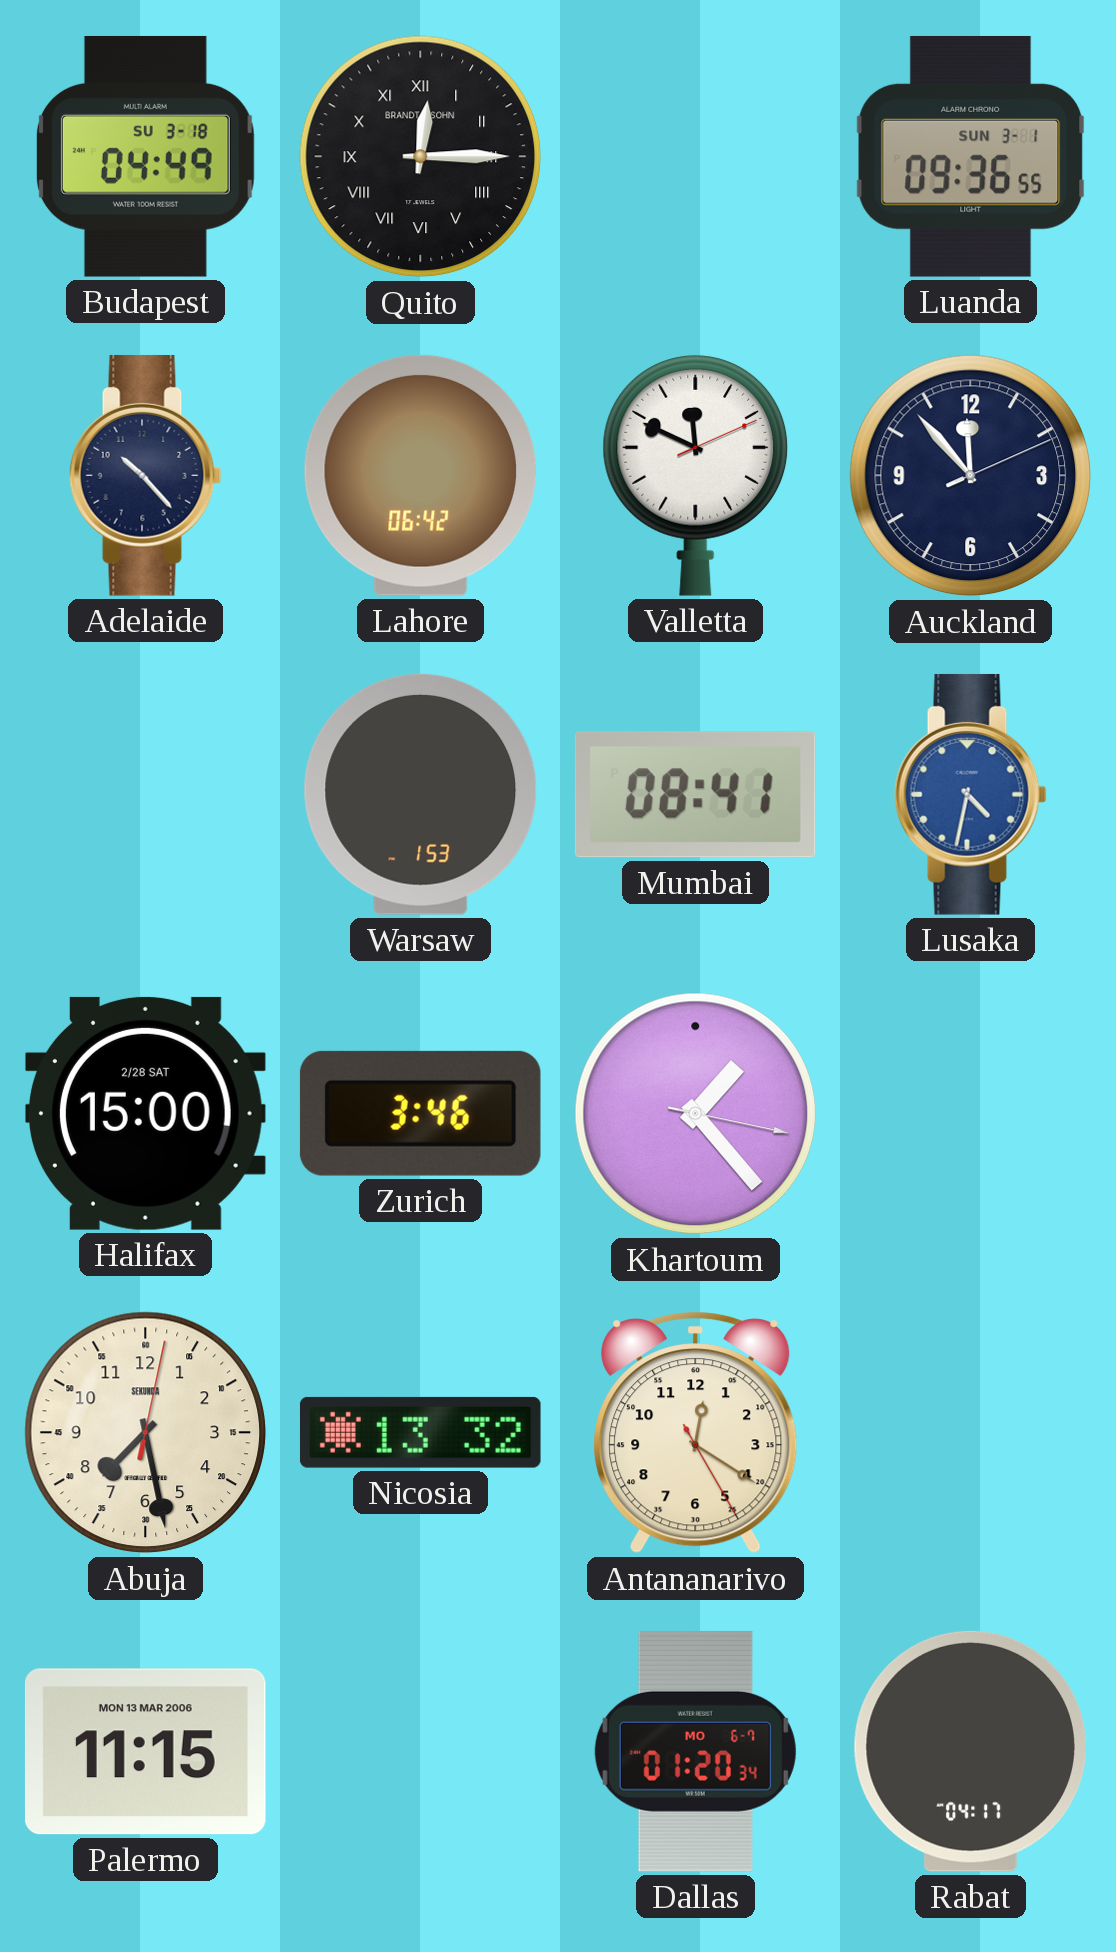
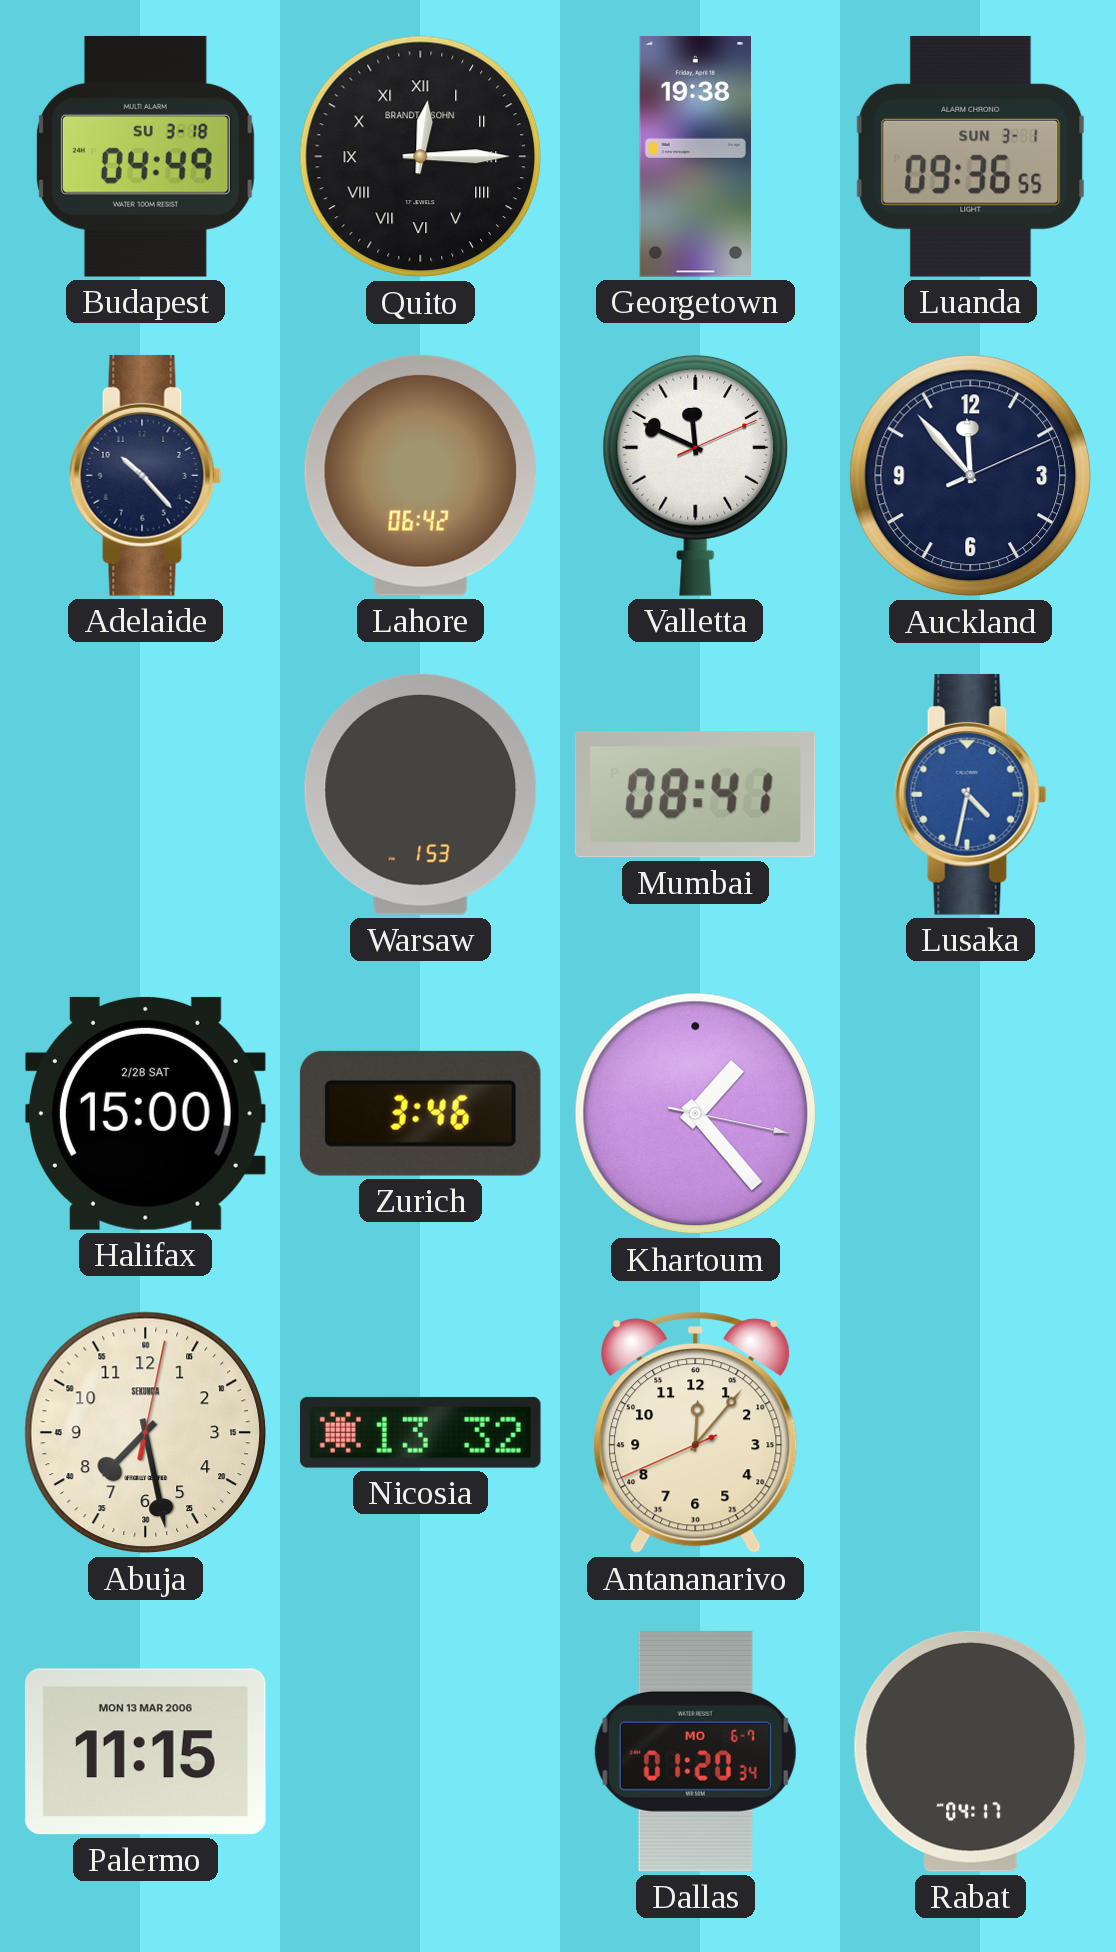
Georgetown: none -> 19:38 (695, 157)
Antananarivo: 12:20 -> 12:06 (696, 1433)
